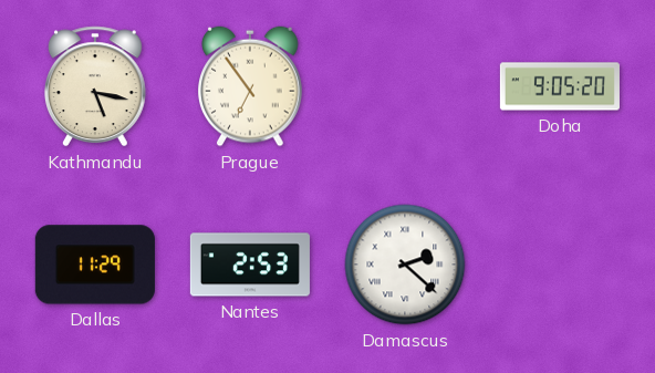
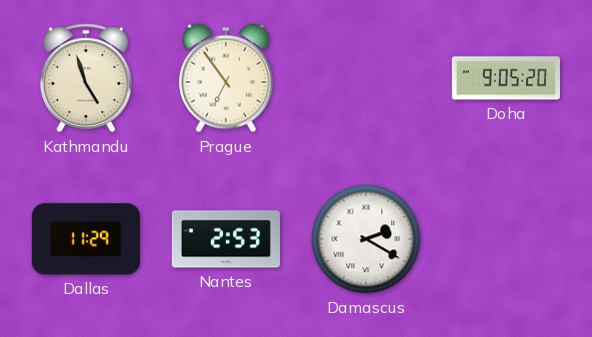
Kathmandu: 5:17 -> 4:57 (86, 78)
Damascus: 2:22 -> 2:20 (366, 239)
